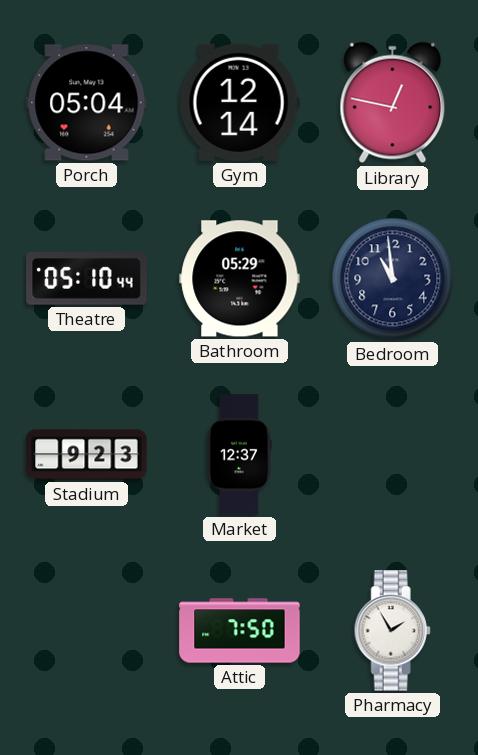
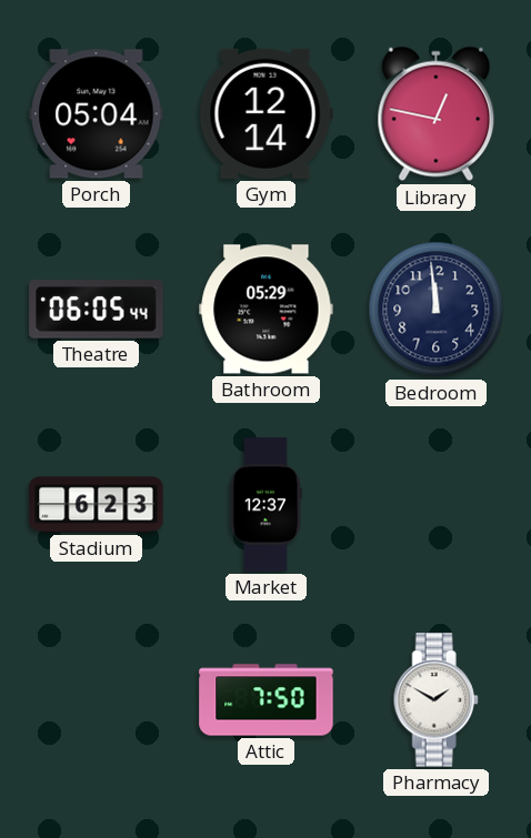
Theatre: 05:10 -> 06:05 (97, 310)
Bedroom: 10:59 -> 11:59 (437, 310)
Stadium: 9:23 -> 6:23 (97, 505)
Pharmacy: 1:55 -> 1:50 (435, 700)
